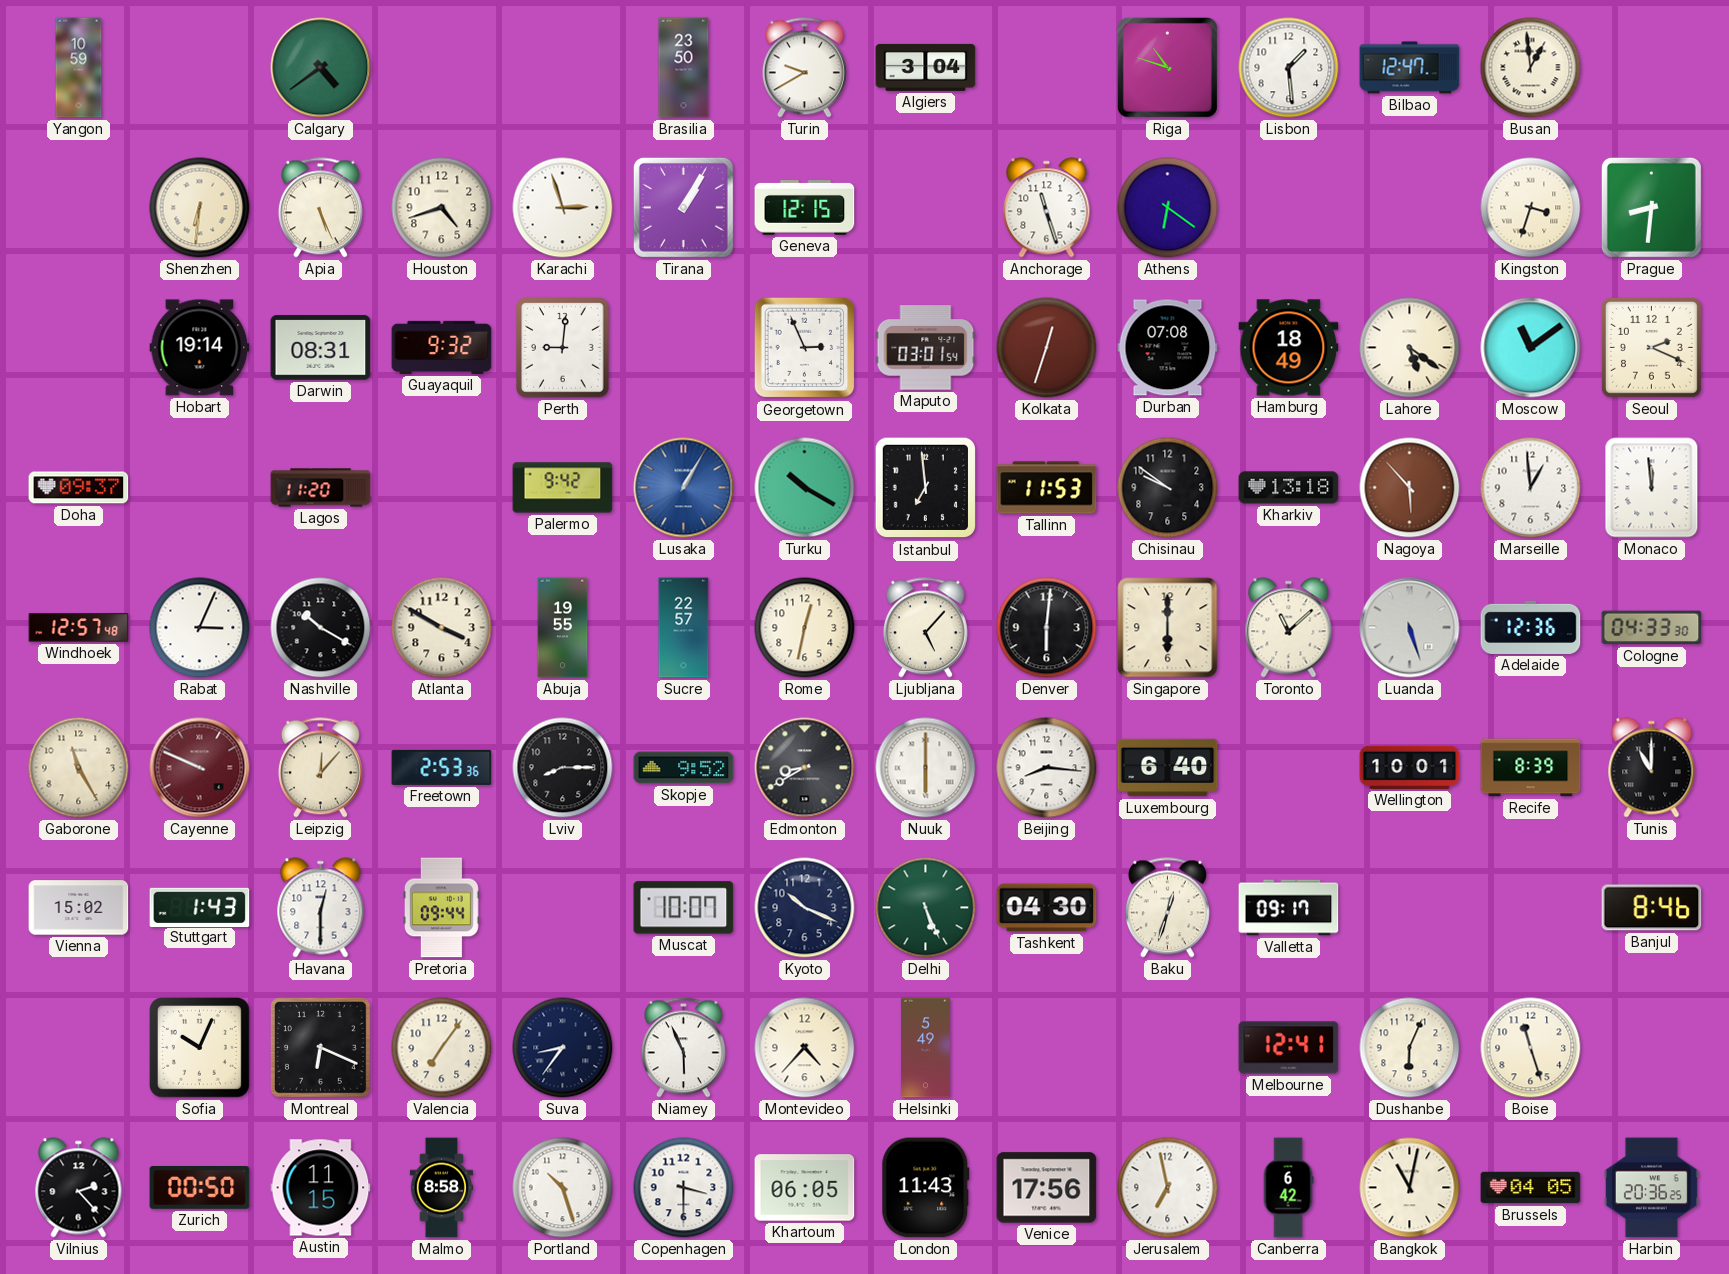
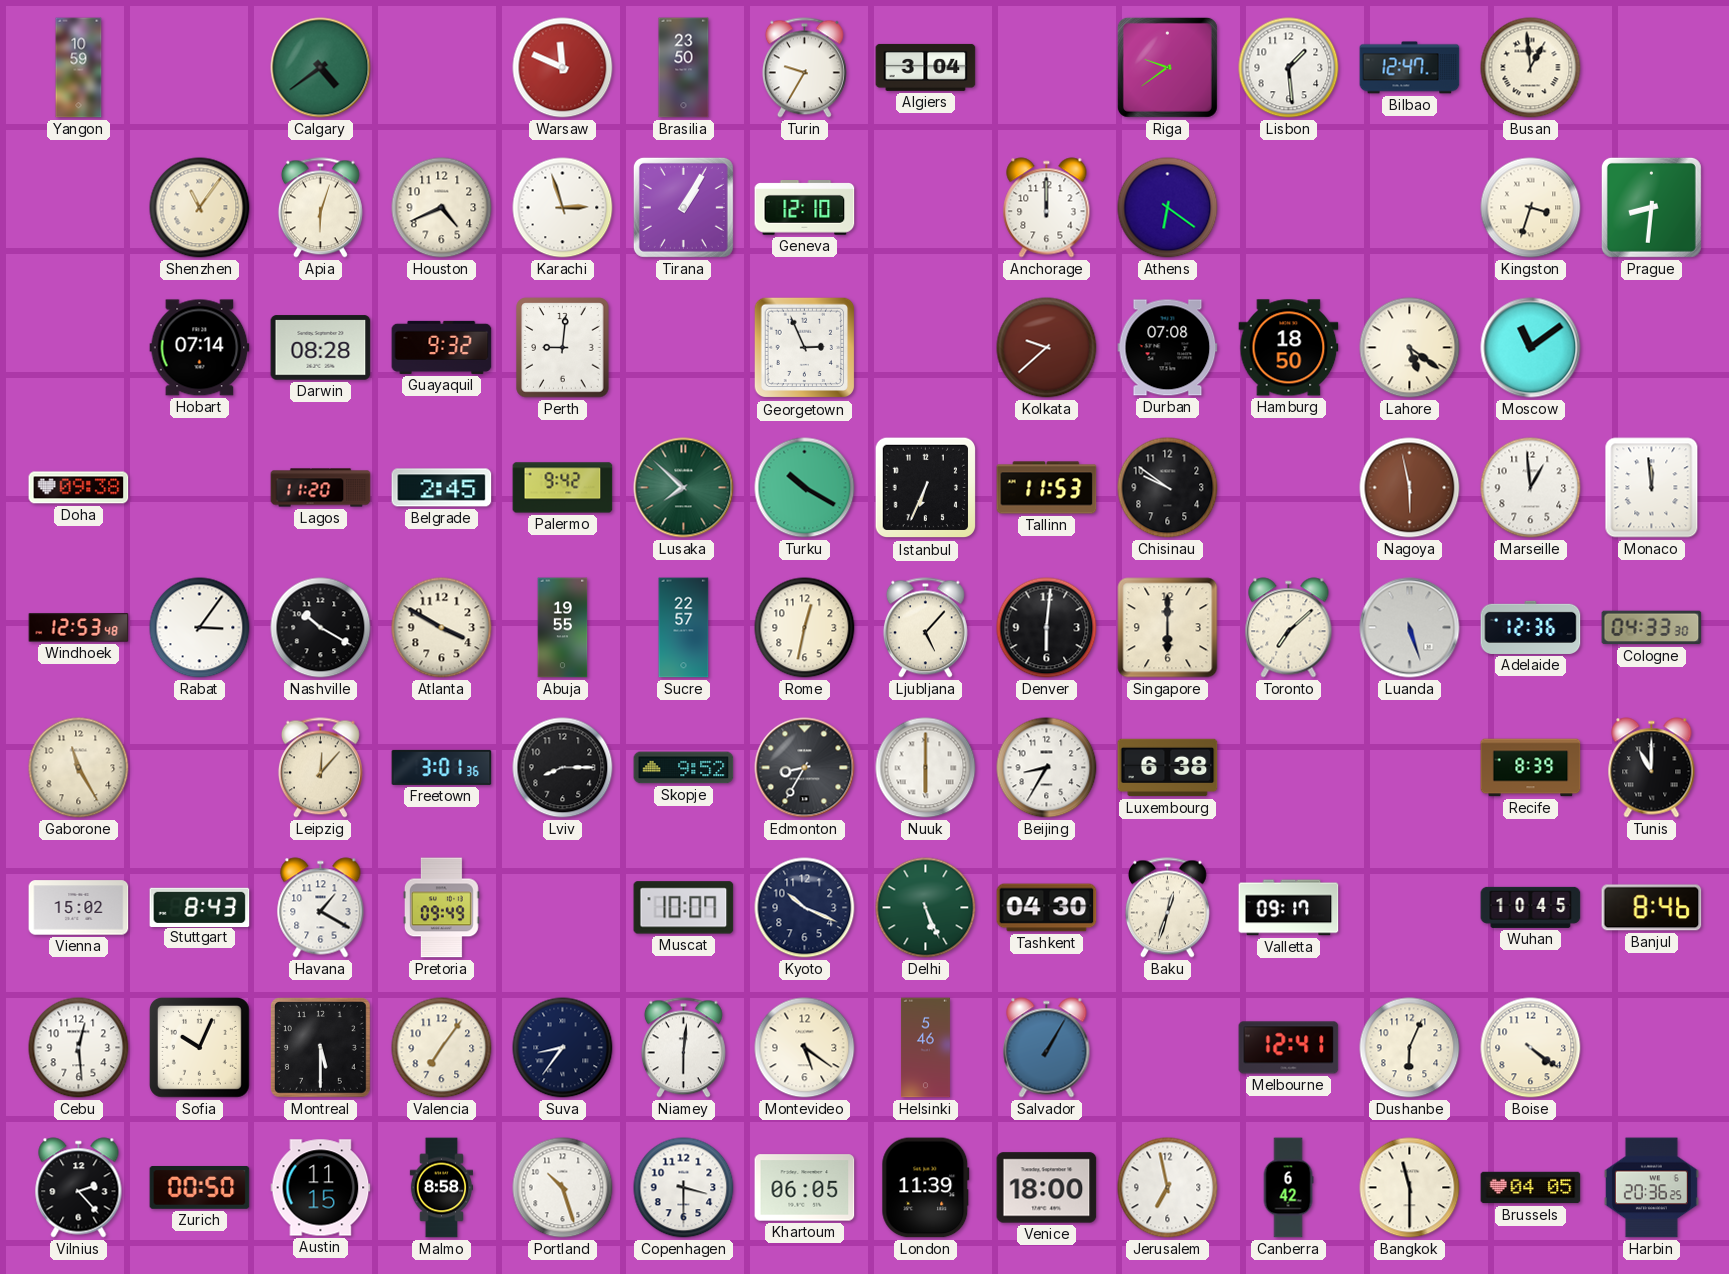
Warsaw: none -> 11:49 (563, 68)
Turin: 9:40 -> 9:35 (804, 68)
Riga: 10:48 -> 9:39 (1167, 67)
Shenzhen: 6:31 -> 11:06 (200, 208)
Apia: 5:26 -> 6:03 (320, 208)
Houston: 4:42 -> 4:41 (442, 208)
Geneva: 12:15 -> 12:10 (805, 208)
Anchorage: 11:27 -> 12:00 (1047, 208)
Hobart: 19:14 -> 07:14 (200, 348)
Darwin: 08:31 -> 08:28 (321, 348)
Maputo: 03:01 -> none (926, 348)
Kolkata: 12:33 -> 9:38 (1047, 348)
Hamburg: 18:49 -> 18:50 (1289, 348)
Seoul: 2:19 -> none (1651, 347)
Doha: 09:37 -> 09:38 (79, 488)
Belgrade: none -> 2:45 (442, 488)
Lusaka: 1:05 -> 7:52 (684, 488)
Lusaka dial: blue -> green (684, 488)
Istanbul: 6:59 -> 6:34 (926, 488)
Kharkiv: 13:18 -> none (1289, 488)
Nagoya: 5:53 -> 5:58 (1410, 488)
Windhoek: 12:57 -> 12:53 (79, 628)
Rabat: 3:04 -> 3:06 (200, 628)
Toronto: 11:08 -> 7:08 (1289, 628)
Cayenne: 9:49 -> none (200, 768)
Freetown: 2:53 -> 3:01 (442, 767)
Edmonton: 8:40 -> 8:35 (805, 768)
Beijing: 8:16 -> 8:35 (1047, 768)
Luxembourg: 6:40 -> 6:38 (1168, 768)
Wellington: 10:01 -> none (1410, 767)
Stuttgart: 1:43 -> 8:43 (200, 907)
Havana: 12:30 -> 1:20 (321, 908)
Pretoria: 09:44 -> 09:49 (441, 908)
Wuhan: none -> 10:45 (1531, 907)
Cebu: none -> 12:29 (79, 1048)
Montreal: 6:19 -> 5:30 (320, 1047)
Niamey: 5:56 -> 6:01 (683, 1048)
Montevideo: 4:37 -> 5:21 (805, 1048)
Helsinki: 5:49 -> 5:46 (925, 1048)
Salvador: none -> 1:05 (1047, 1048)
Boise: 11:27 -> 4:21 (1531, 1048)
London: 11:43 -> 11:39 (926, 1188)
Venice: 17:56 -> 18:00 (1047, 1188)
Bangkok: 11:02 -> 11:30 (1410, 1188)
